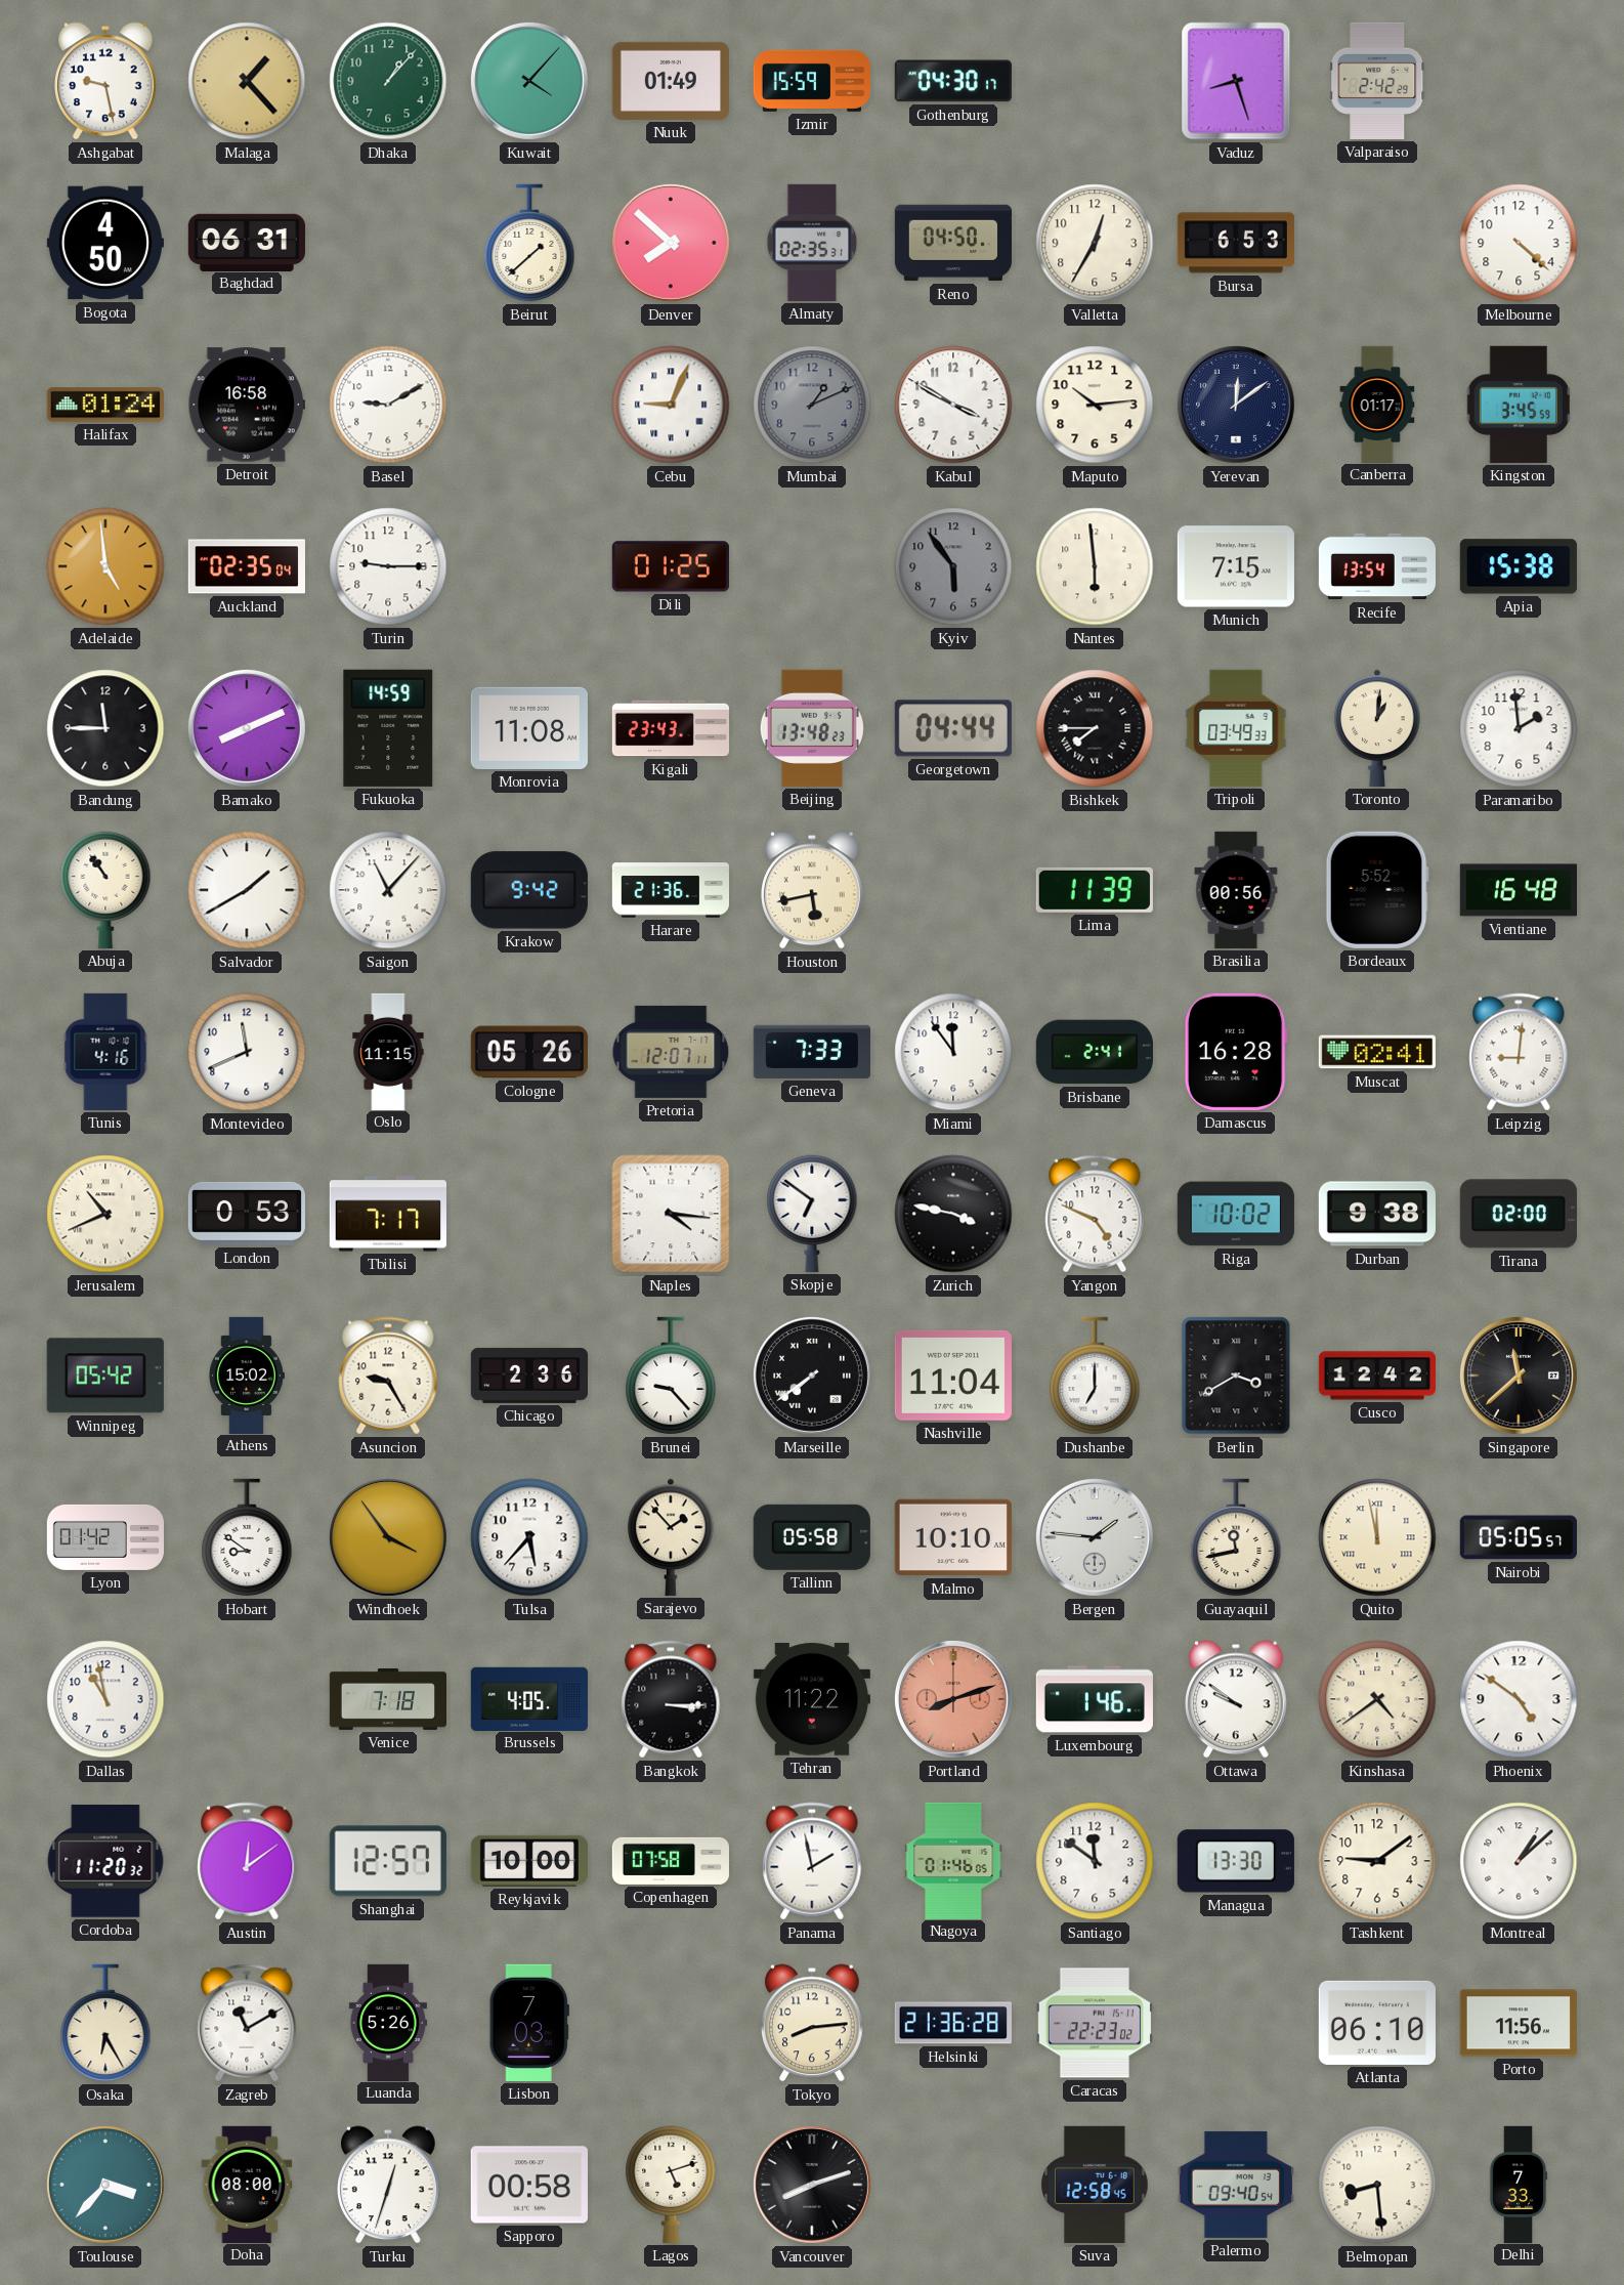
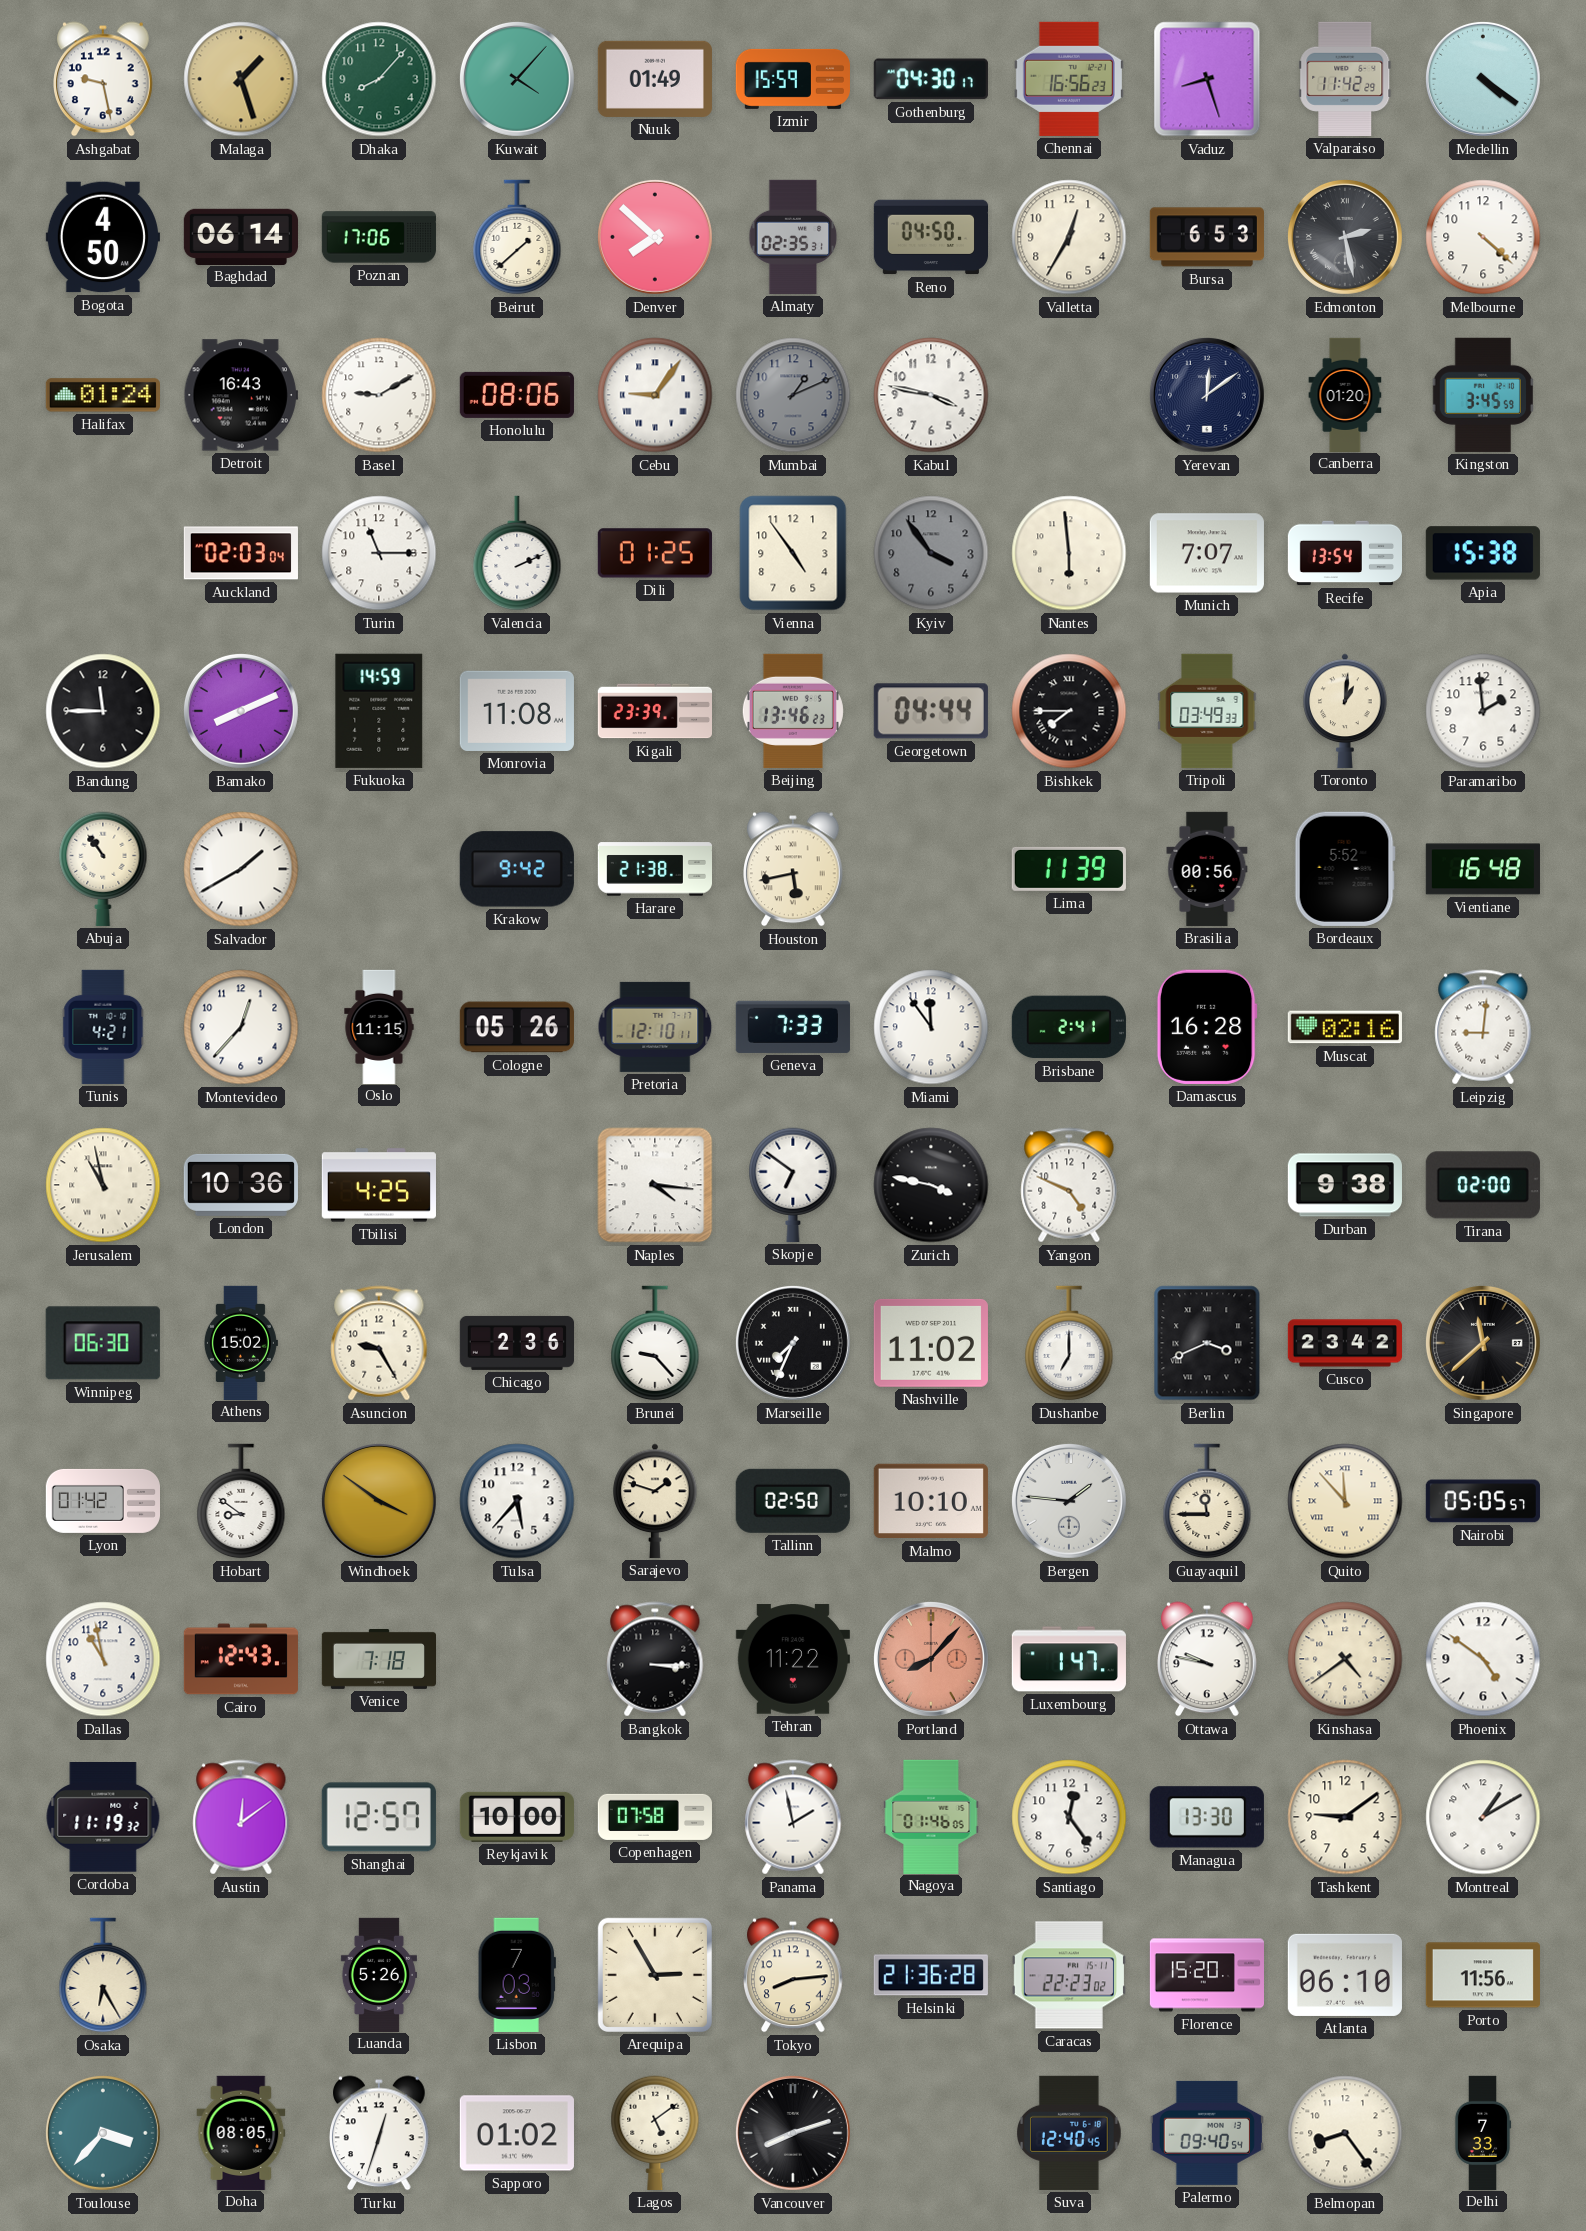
Malaga: 1:23 -> 1:27 (241, 79)
Dhaka: 1:07 -> 8:07 (379, 79)
Chennai: none -> 16:56 (1069, 79)
Valparaiso: 2:42 -> 11:42 (1345, 79)
Medellin: none -> 4:21 (1483, 79)
Baghdad: 06:31 -> 06:14 (241, 236)
Poznan: none -> 17:06 (379, 237)
Edmonton: none -> 2:28 (1345, 237)
Detroit: 16:58 -> 16:43 (241, 395)
Honolulu: none -> 08:06 (517, 395)
Cebu: 9:04 -> 9:06 (655, 395)
Kabul: 3:50 -> 3:47 (931, 395)
Maputo: 10:14 -> none (1095, 405)
Canberra: 01:17 -> 01:20 (1345, 394)
Adelaide: 4:59 -> none (105, 566)
Auckland: 02:35 -> 02:03 (241, 553)
Turin: 9:15 -> 11:15 (379, 553)
Valencia: none -> 2:11 (517, 553)
Vienna: none -> 4:54 (793, 553)
Kyiv: 5:54 -> 3:54 (931, 553)
Munich: 7:15 -> 7:07 (1207, 553)
Kigali: 23:43 -> 23:39 (654, 711)
Beijing: 13:48 -> 13:46 (793, 711)
Saigon: 11:07 -> none (388, 890)
Harare: 21:36 -> 21:38 (654, 869)
Tunis: 4:16 -> 4:21 (103, 1027)
Montevideo: 11:41 -> 12:37 (241, 1027)
Pretoria: 12:07 -> 12:10 (655, 1027)
Muscat: 02:41 -> 02:16 (1345, 1027)
Jerusalem: 10:41 -> 10:58 (103, 1185)
London: 0:53 -> 10:36 (241, 1185)
Tbilisi: 7:17 -> 4:25 (379, 1185)
Riga: 10:02 -> none (1236, 1214)
Winnipeg: 05:42 -> 06:30 (103, 1343)
Marseille: 7:39 -> 7:34 (793, 1343)
Nashville: 11:04 -> 11:02 (931, 1343)
Berlin: 3:40 -> 3:41 (1207, 1343)
Cusco: 12:42 -> 23:42 (1344, 1343)
Windhoek: 3:54 -> 3:51 (379, 1501)
Sarajevo: 1:53 -> 1:48 (655, 1501)
Tallinn: 05:58 -> 02:50 (793, 1501)
Guayaquil: 11:43 -> 11:45 (1207, 1501)
Quito: 11:58 -> 11:53 (1345, 1501)
Cairo: none -> 12:43 (241, 1659)
Brussels: 4:05 -> none (529, 1698)
Portland: 8:12 -> 8:07 (931, 1659)
Luxembourg: 1:46 -> 1:47 (1069, 1659)
Ottawa: 9:51 -> 9:47 (1207, 1659)
Cordoba: 11:20 -> 11:19 (103, 1818)
Santiago: 11:51 -> 12:24 (1069, 1817)
Montreal: 1:08 -> 1:10 (1483, 1817)
Zagreb: 11:10 -> none (247, 2023)
Arequipa: none -> 2:55 (655, 1975)
Florence: none -> 15:20 (1206, 1975)
Doha: 08:00 -> 08:05 (241, 2132)
Sapporo: 00:58 -> 01:02 (517, 2133)
Lagos: 5:12 -> 5:09 (655, 2133)
Suva: 12:58 -> 12:40 (1069, 2133)
Belmopan: 8:29 -> 8:24 (1345, 2133)
